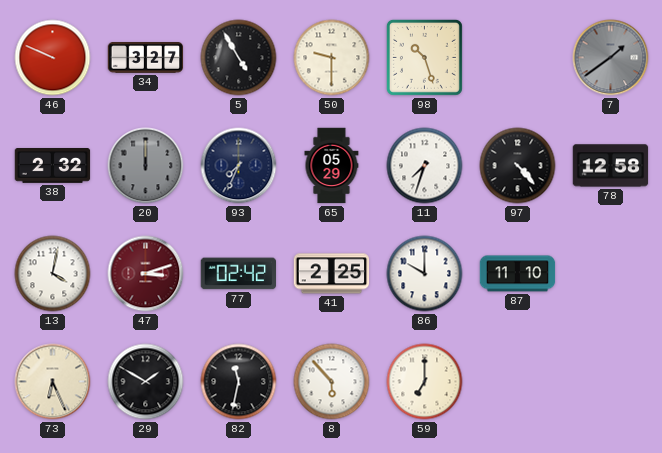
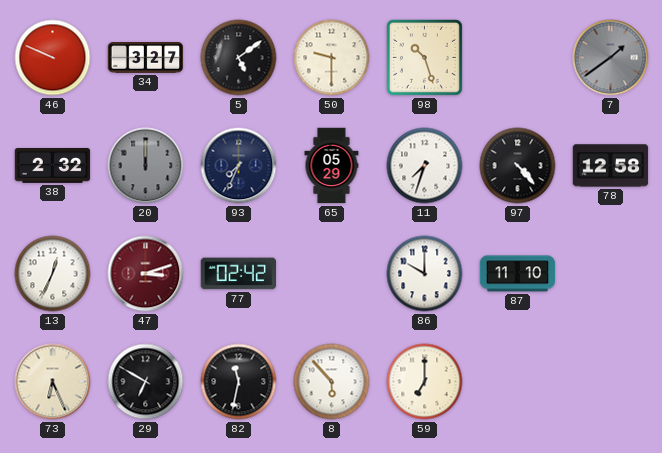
5: 4:55 -> 5:09 (239, 58)
13: 4:02 -> 12:34 (53, 274)
41: 2:25 -> none (332, 274)
29: 1:50 -> 6:50 (146, 382)
